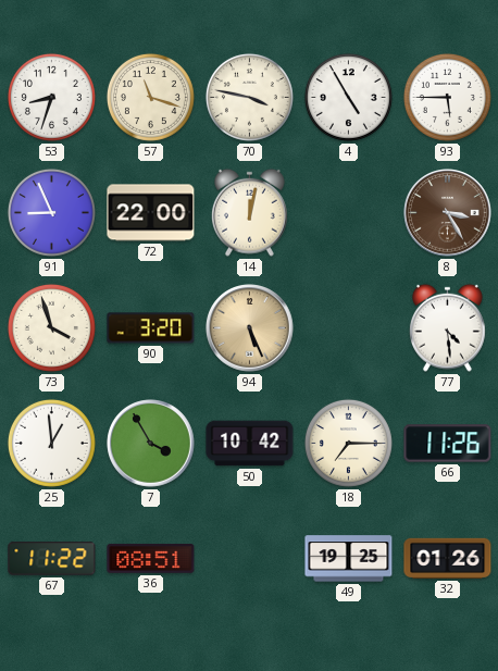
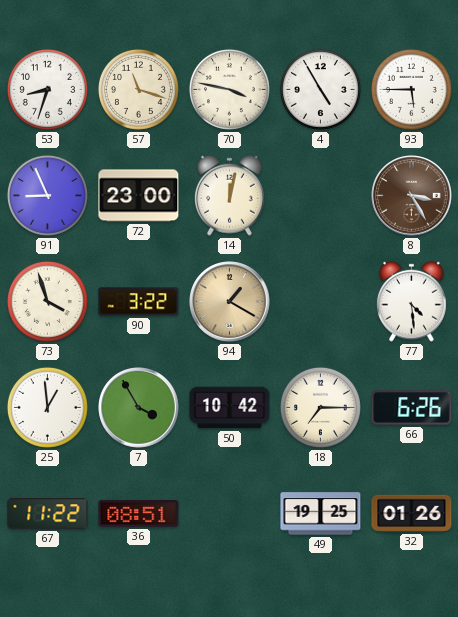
72: 22:00 -> 23:00 (139, 196)
90: 3:20 -> 3:22 (139, 302)
94: 5:26 -> 1:20 (230, 302)
66: 11:26 -> 6:26 (412, 408)
